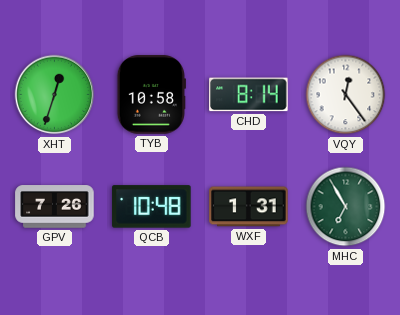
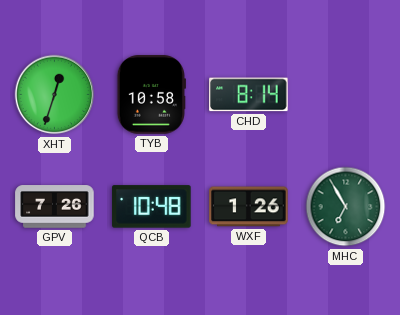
VQY: 12:24 -> none (346, 95)
WXF: 1:31 -> 1:26 (249, 207)
